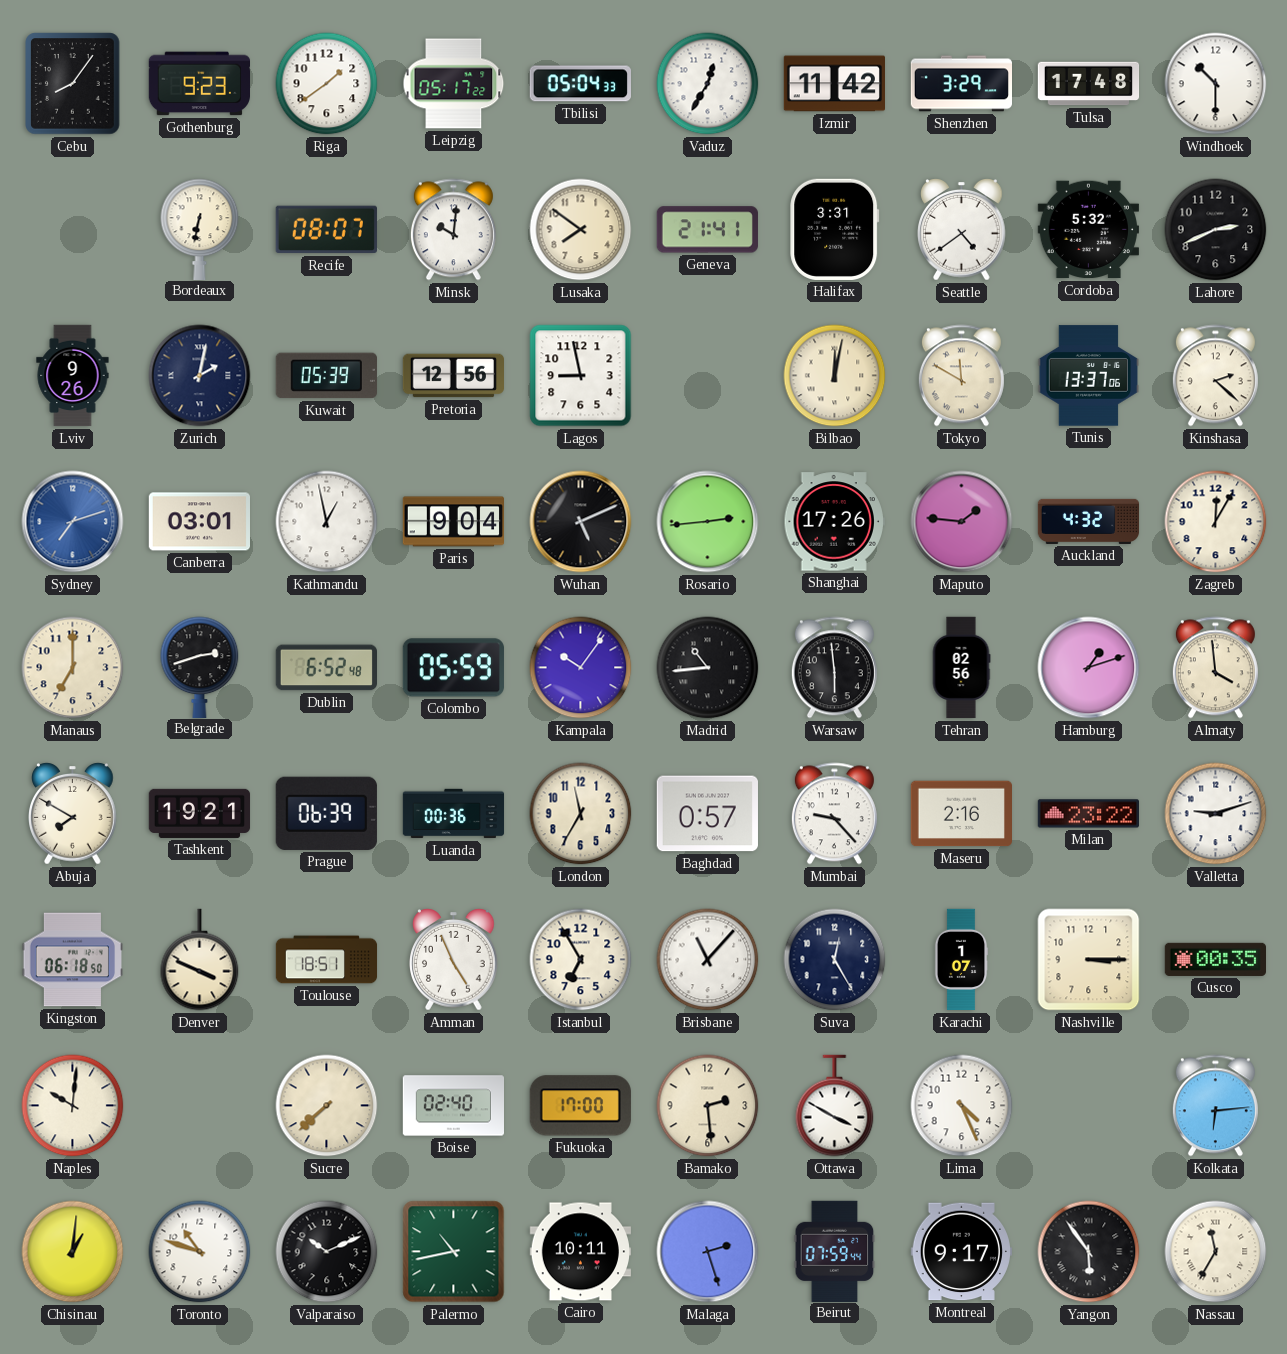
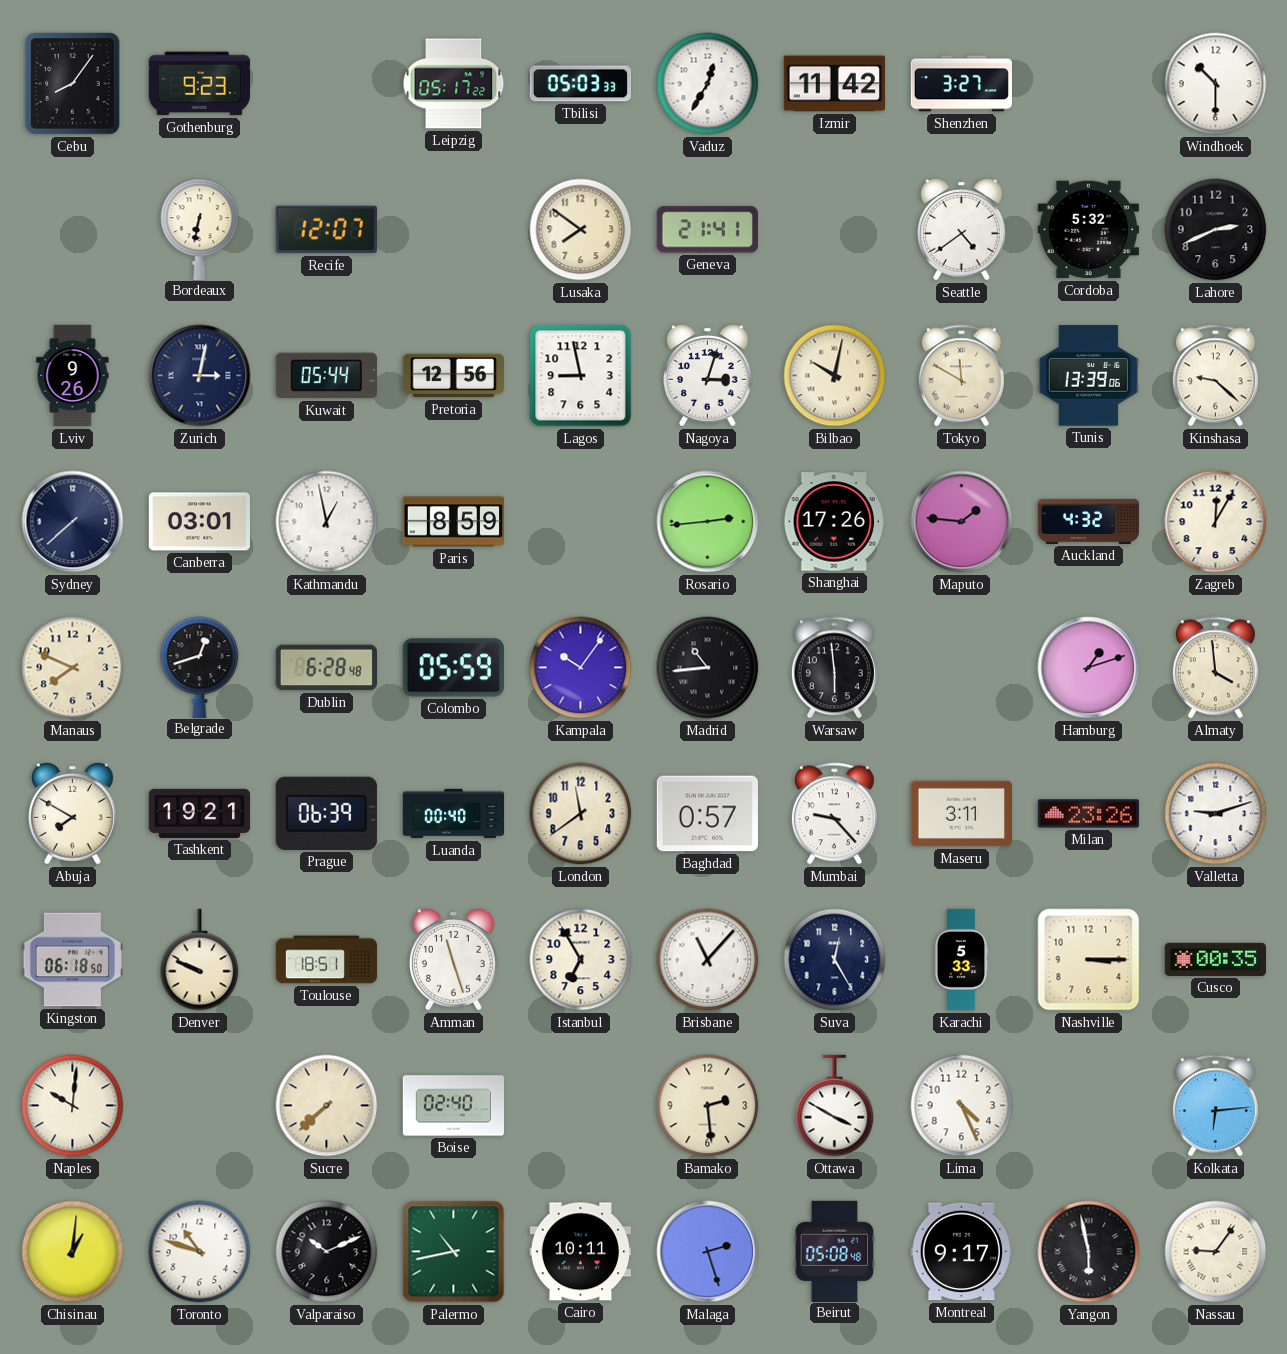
Riga: 1:39 -> none (327, 84)
Tbilisi: 05:04 -> 05:03 (580, 84)
Shenzhen: 3:29 -> 3:27 (961, 84)
Tulsa: 17:48 -> none (1089, 84)
Recife: 08:07 -> 12:07 (326, 230)
Minsk: 10:01 -> none (453, 230)
Halifax: 3:31 -> none (835, 229)
Zurich: 2:02 -> 3:02 (200, 376)
Kuwait: 05:39 -> 05:44 (326, 376)
Nagoya: none -> 3:03 (708, 376)
Bilbao: 12:02 -> 10:02 (835, 376)
Tunis: 13:37 -> 13:39 (1088, 376)
Kinshasa: 2:22 -> 9:22 (1215, 376)
Sydney: 7:12 -> 7:38 (73, 522)
Sydney dial: blue -> navy (73, 522)
Paris: 9:04 -> 8:59 (453, 522)
Wuhan: 5:11 -> none (581, 522)
Manaus: 7:00 -> 7:49 (73, 668)
Belgrade: 2:42 -> 12:42 (200, 667)
Dublin: 6:52 -> 6:28 (326, 668)
Tehran: 02:56 -> none (961, 668)
Luanda: 00:36 -> 00:40 (454, 814)
London: 11:35 -> 11:39 (581, 814)
Maseru: 2:16 -> 3:11 (961, 814)
Milan: 23:22 -> 23:26 (1088, 814)
Denver: 3:49 -> 9:49 (200, 960)
Amman: 4:56 -> 11:27 (454, 960)
Karachi: 1:07 -> 5:33 (961, 960)
Fukuoka: 17:00 -> none (580, 1106)
Beirut: 07:59 -> 05:08 (835, 1251)
Yangon: 5:54 -> 5:58 (1089, 1252)
Nassau: 11:35 -> 9:06 (1216, 1252)
